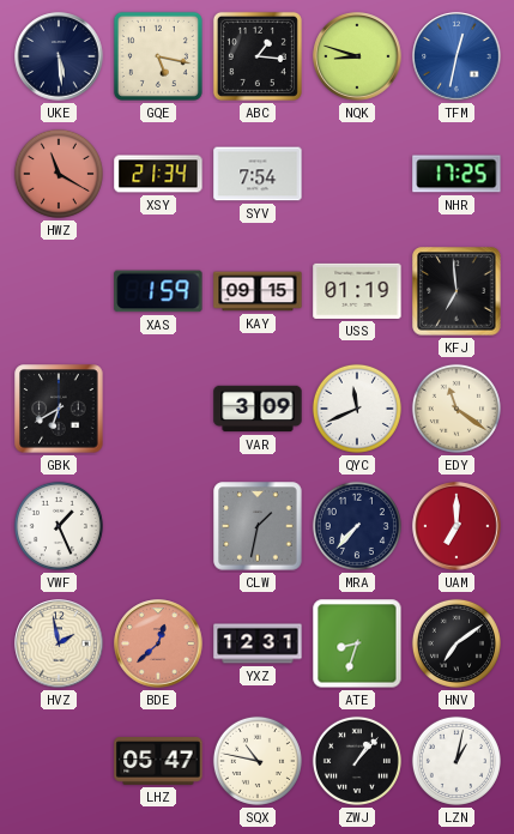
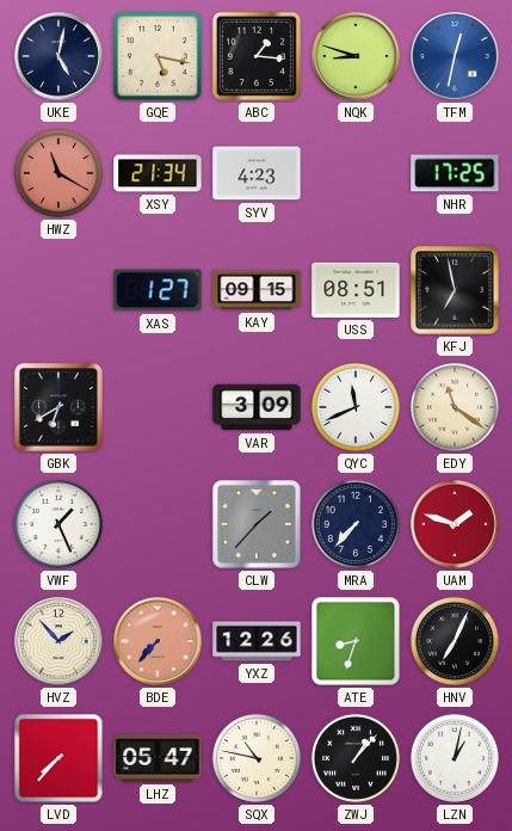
UKE: 5:29 -> 5:02 (58, 56)
SYV: 7:54 -> 4:23 (257, 173)
XAS: 1:59 -> 1:27 (158, 290)
USS: 01:19 -> 08:51 (356, 290)
KFJ: 6:59 -> 6:58 (455, 290)
CLW: 1:32 -> 1:37 (257, 524)
UAM: 7:00 -> 1:48 (455, 524)
HVZ: 1:58 -> 1:53 (58, 641)
BDE: 12:38 -> 7:37 (158, 641)
YXZ: 12:31 -> 12:26 (257, 641)
HNV: 7:09 -> 7:04 (455, 641)
LVD: none -> 7:37 (58, 758)
